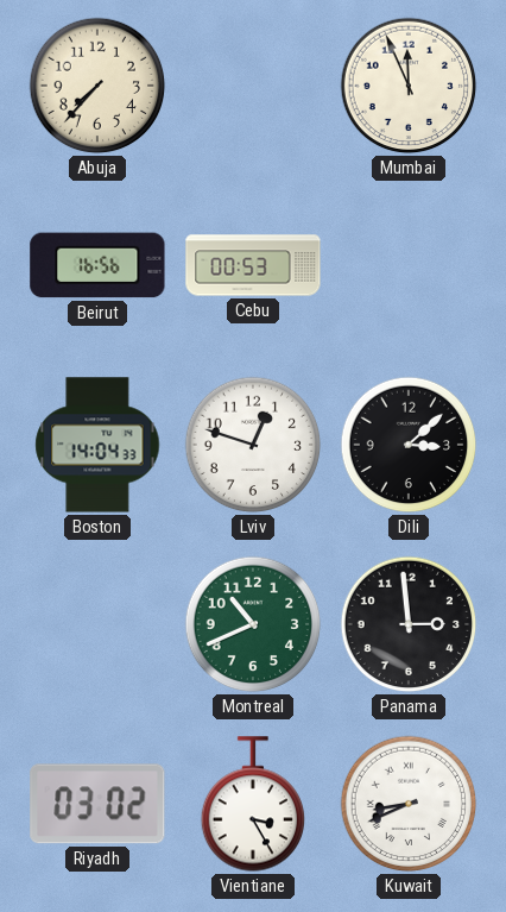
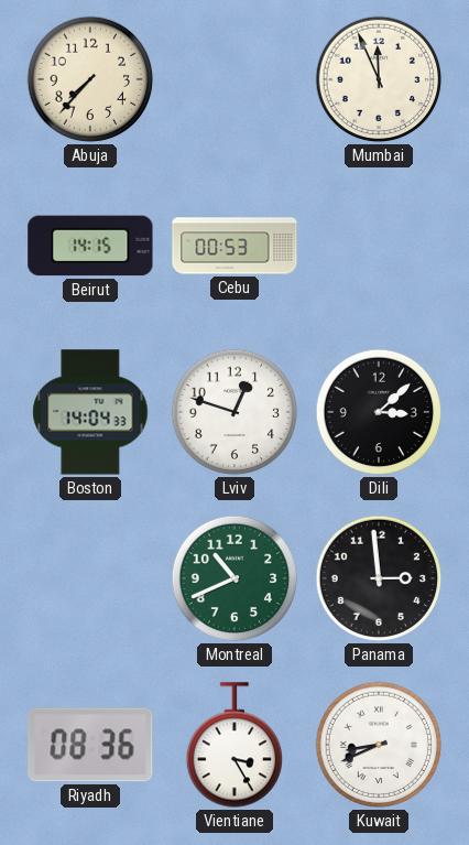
Beirut: 16:56 -> 14:15 (90, 246)
Riyadh: 03:02 -> 08:36 (90, 745)
